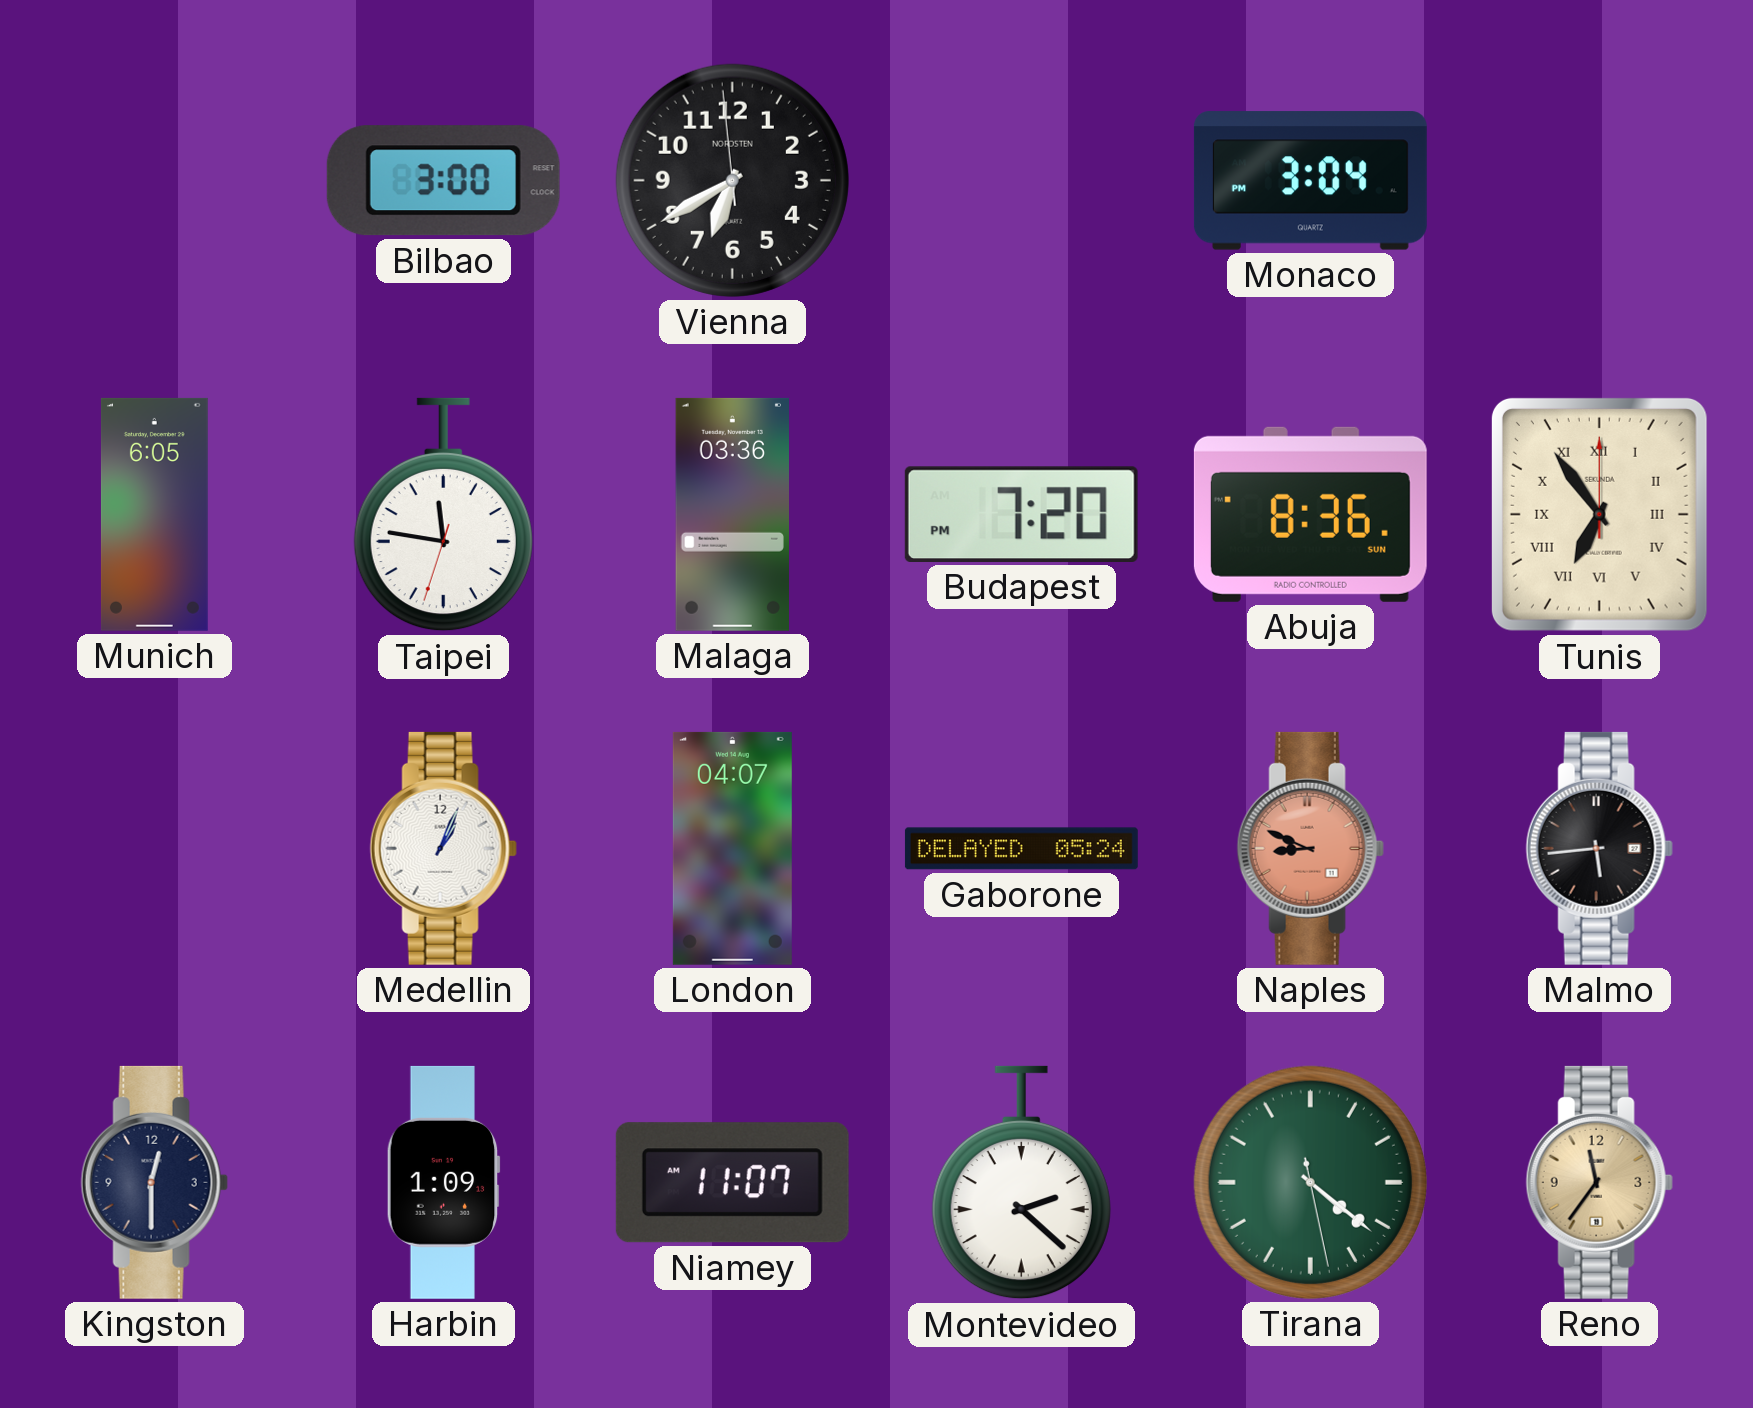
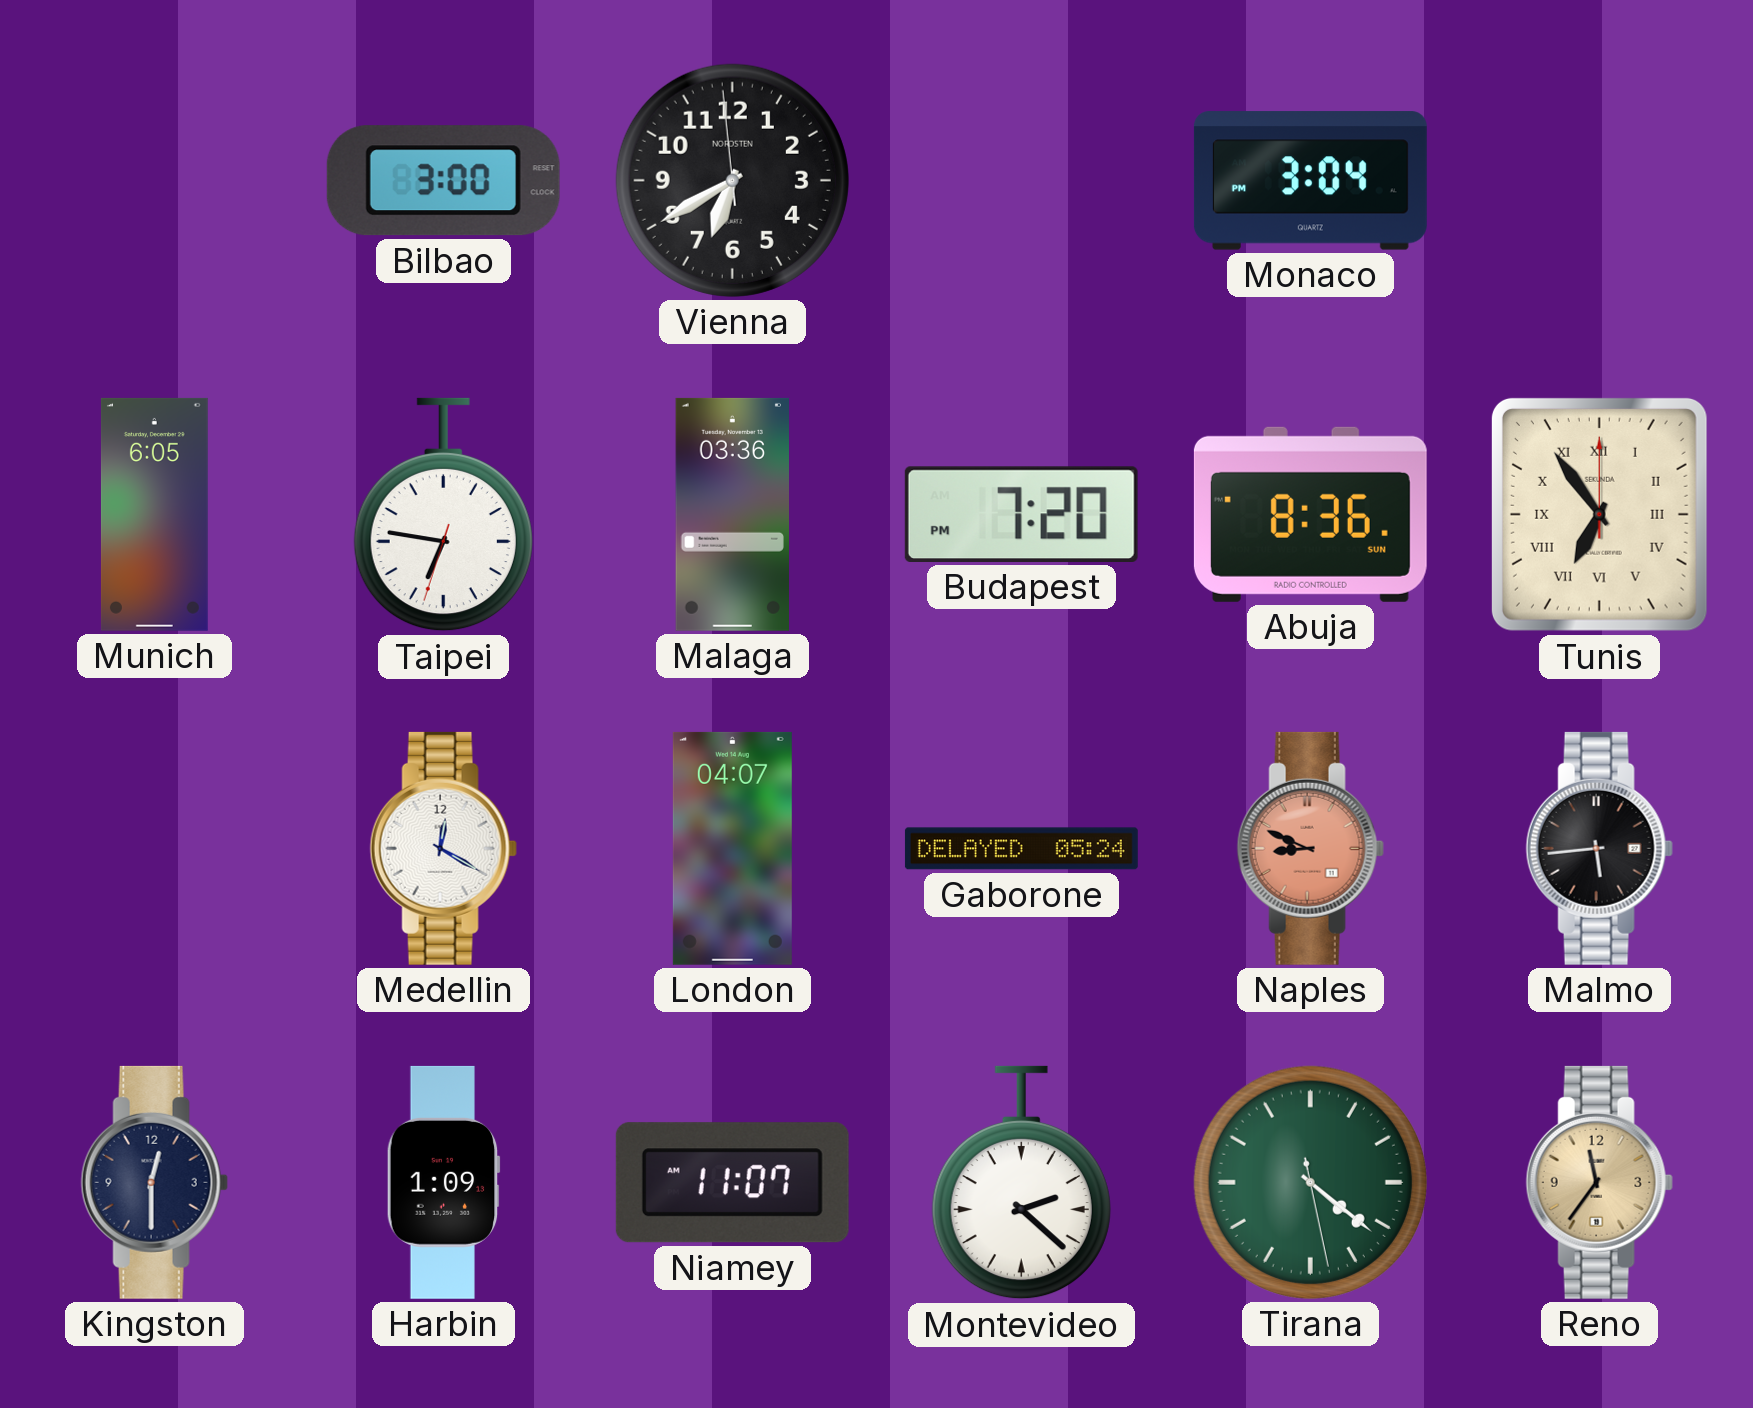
Taipei: 11:46 -> 6:46 (443, 515)
Medellin: 1:04 -> 12:20 (443, 848)
